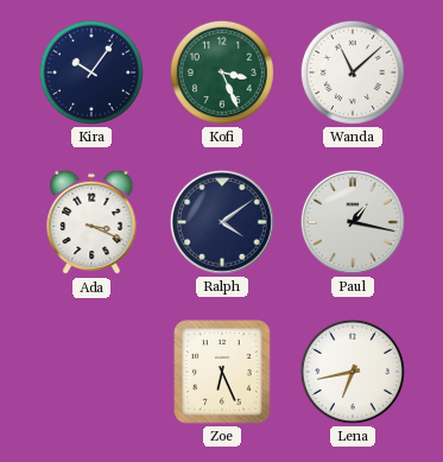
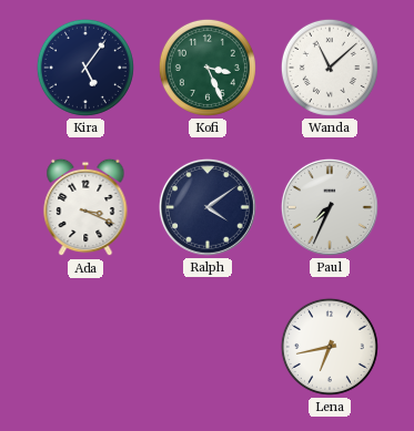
Kira: 10:06 -> 5:06 (85, 68)
Paul: 1:17 -> 7:34 (330, 207)
Zoe: 6:26 -> none (222, 372)
